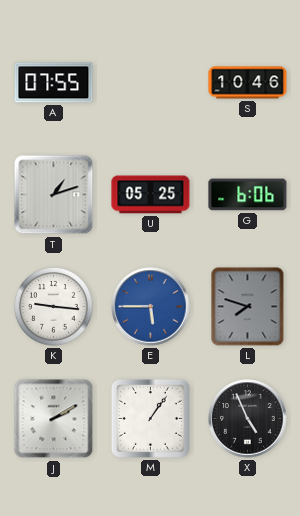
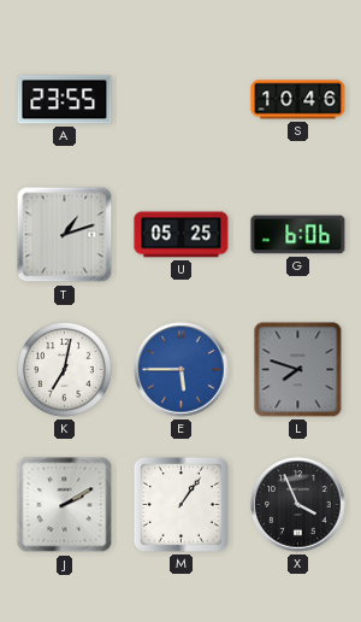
A: 07:55 -> 23:55 (65, 100)
K: 9:16 -> 7:02 (65, 370)
X: 4:56 -> 3:56 (298, 505)
